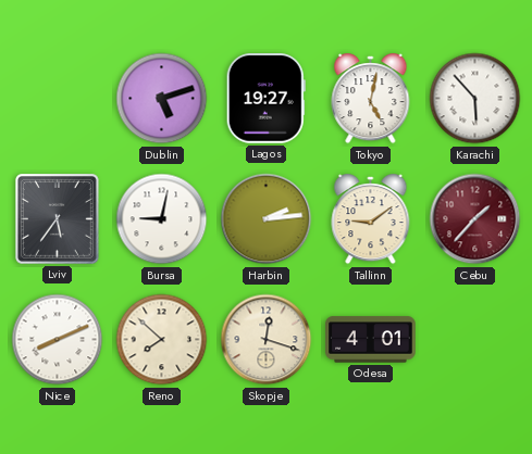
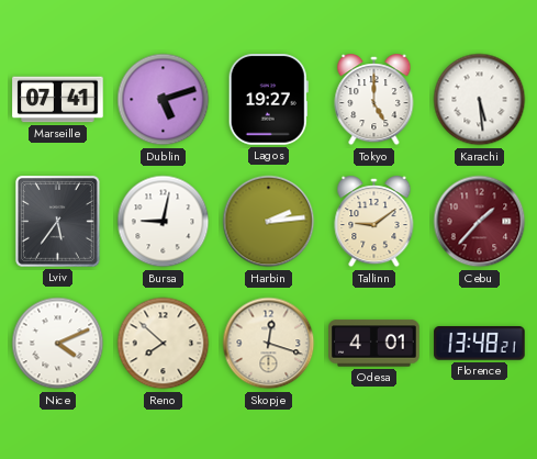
Marseille: none -> 07:41 (58, 100)
Tokyo: 5:02 -> 5:00 (374, 100)
Karachi: 5:53 -> 5:29 (480, 100)
Nice: 8:11 -> 4:11 (58, 344)
Florence: none -> 13:48 (480, 344)
